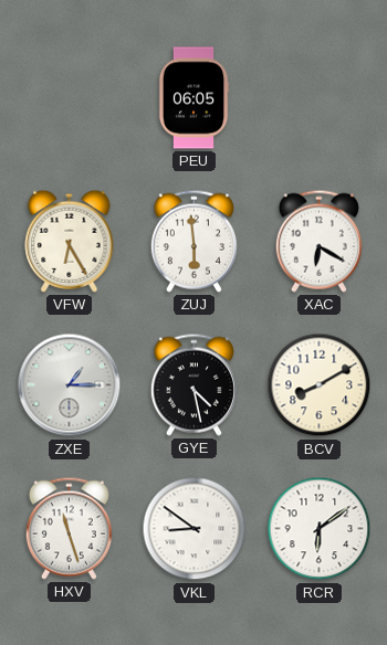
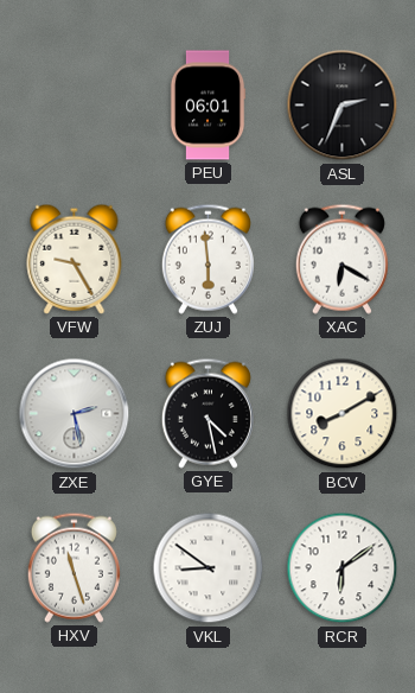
PEU: 06:05 -> 06:01 (207, 106)
ASL: none -> 2:34 (343, 106)
VFW: 6:25 -> 9:25 (75, 259)
ZXE: 1:15 -> 2:28 (75, 414)
